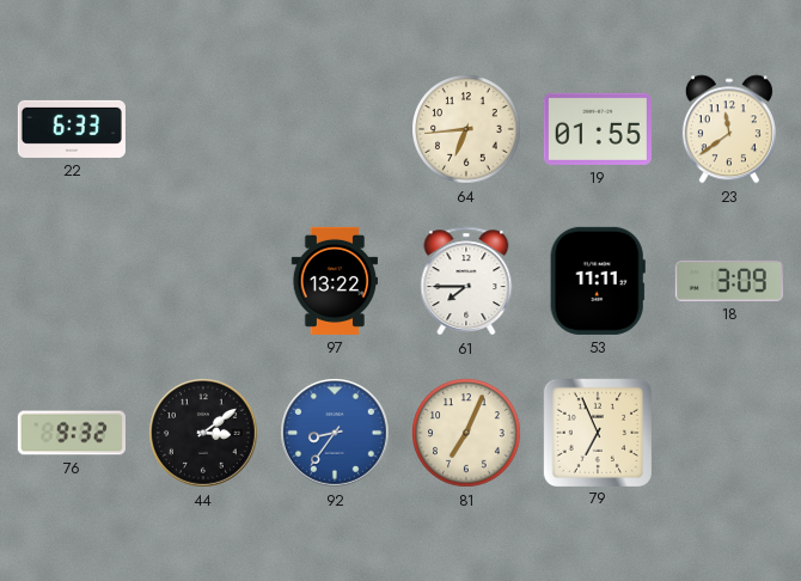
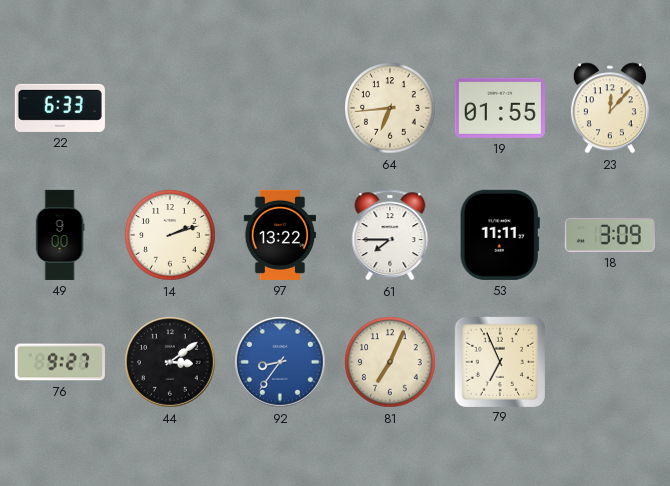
23: 11:39 -> 12:07 (610, 108)
49: none -> 9:00 (60, 235)
14: none -> 2:12 (170, 235)
76: 9:32 -> 9:27 (60, 362)
